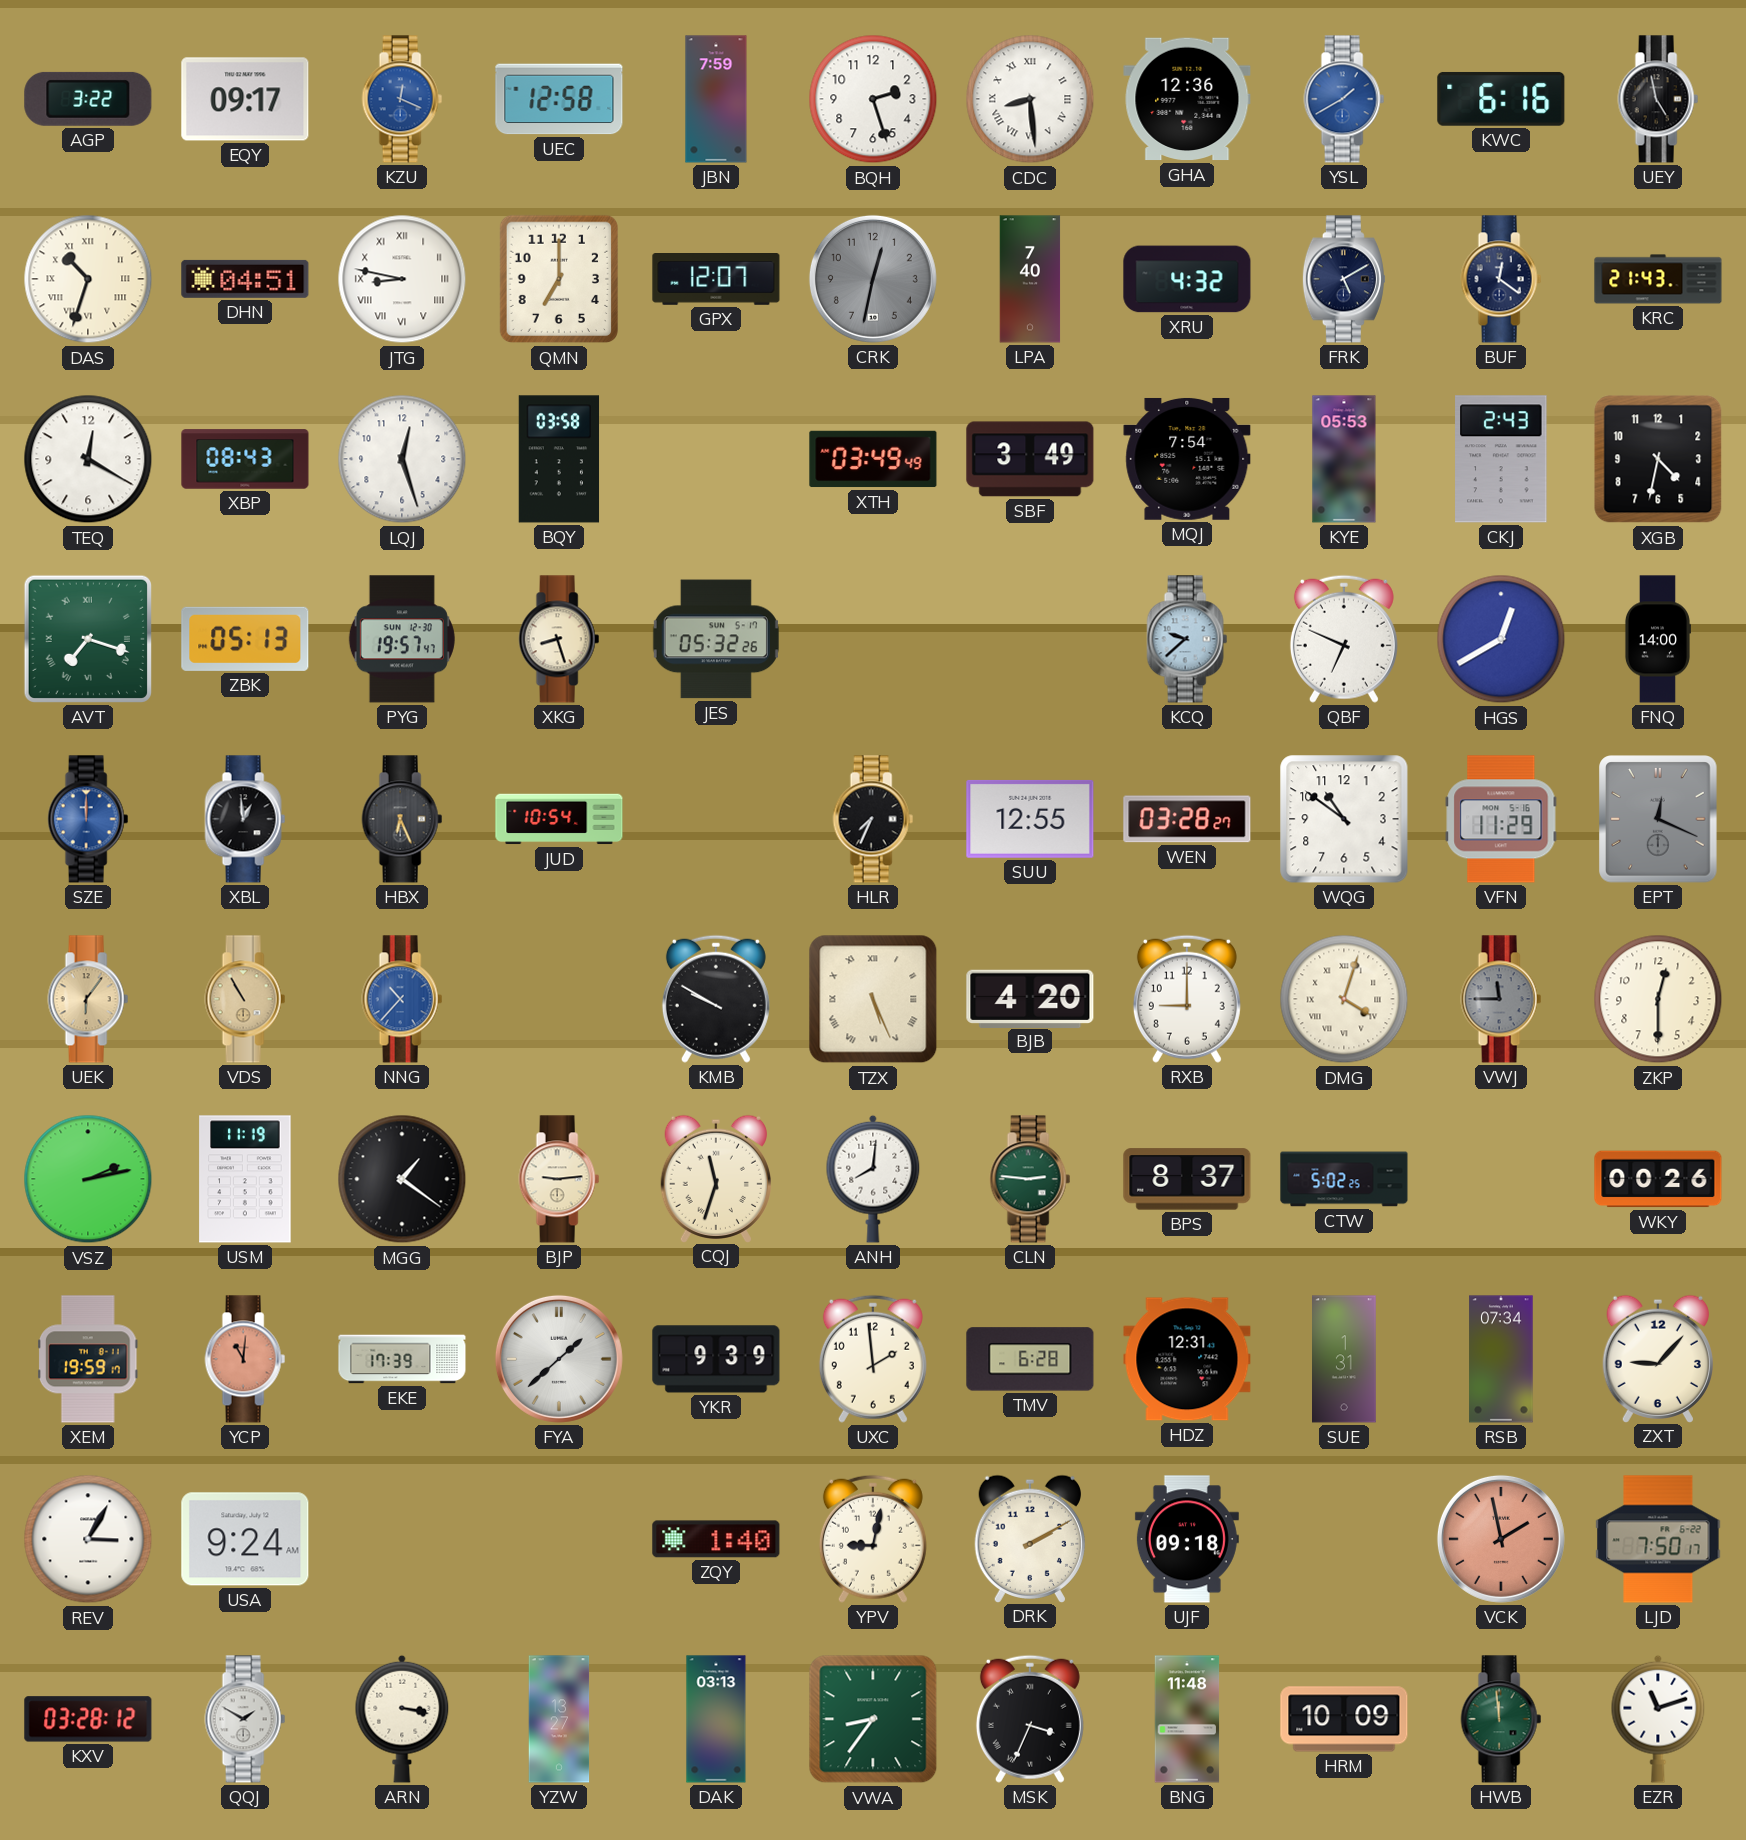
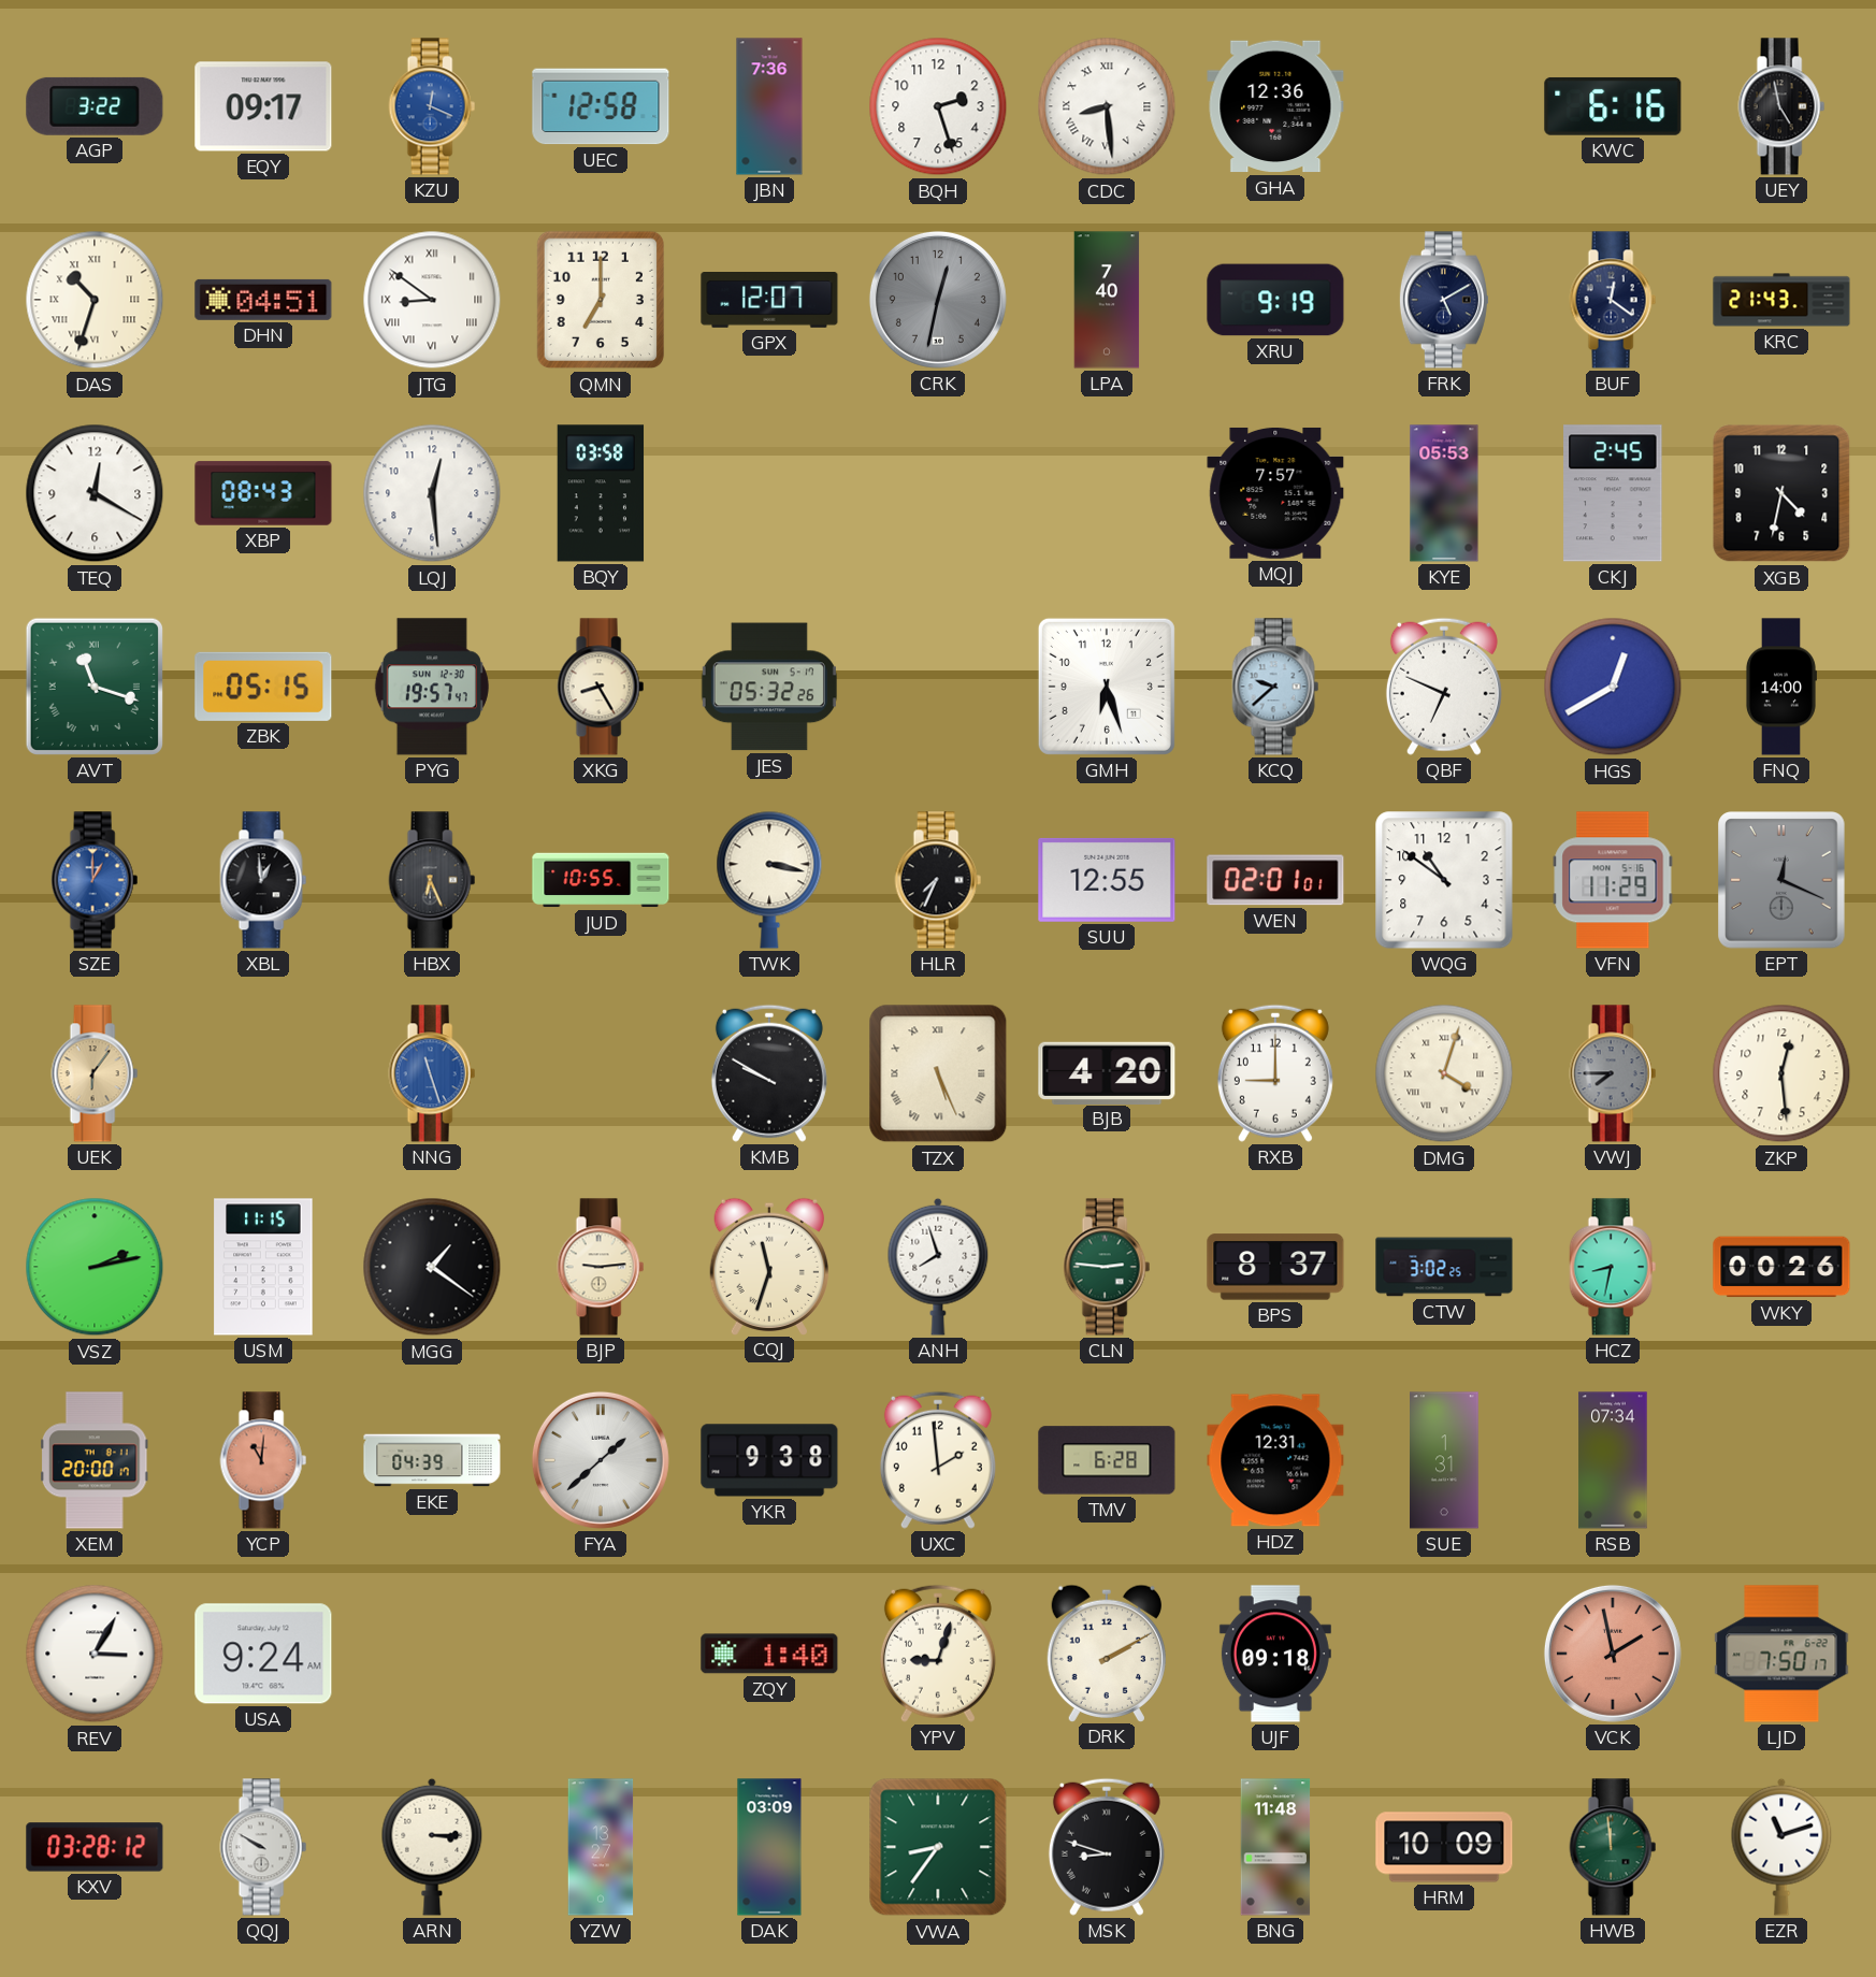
JBN: 7:59 -> 7:36 (769, 106)
YSL: 1:40 -> none (1344, 99)
JTG: 8:47 -> 8:51 (432, 300)
XRU: 4:32 -> 9:19 (1275, 300)
LQJ: 12:27 -> 12:29 (432, 493)
XTH: 03:49 -> none (873, 459)
SBF: 3:49 -> none (1030, 459)
MQJ: 7:54 -> 7:57 (1275, 493)
CKJ: 2:43 -> 2:45 (1613, 493)
AVT: 7:18 -> 11:18 (95, 687)
ZBK: 05:13 -> 05:15 (263, 687)
XKG: 8:27 -> 8:25 (601, 687)
GMH: none -> 6:27 (1107, 687)
SZE: 12:00 -> 1:00 (95, 880)
JUD: 10:54 -> 10:55 (601, 880)
TWK: none -> 3:17 (769, 880)
WEN: 03:28 -> 02:01 (1275, 880)
VDS: 10:55 -> none (245, 999)
NNG: 10:37 -> 11:27 (432, 1073)
VWJ: 11:45 -> 7:45 (1613, 1073)
ZKP: 12:30 -> 12:29 (1781, 1073)
USM: 11:19 -> 11:15 (263, 1267)
ANH: 8:01 -> 7:57 (938, 1267)
CTW: 5:02 -> 3:02 (1444, 1267)
HCZ: none -> 8:32 (1613, 1267)
XEM: 19:59 -> 20:00 (95, 1460)
EKE: 17:39 -> 04:39 (432, 1460)
YKR: 9:39 -> 9:38 (769, 1460)
ZXT: 9:07 -> none (1657, 1358)
YPV: 9:02 -> 9:03 (938, 1654)
QQJ: 1:50 -> 9:50 (263, 1847)
ARN: 3:17 -> 3:15 (432, 1847)
DAK: 03:13 -> 03:09 (769, 1847)
MSK: 3:34 -> 8:48 (1107, 1847)
